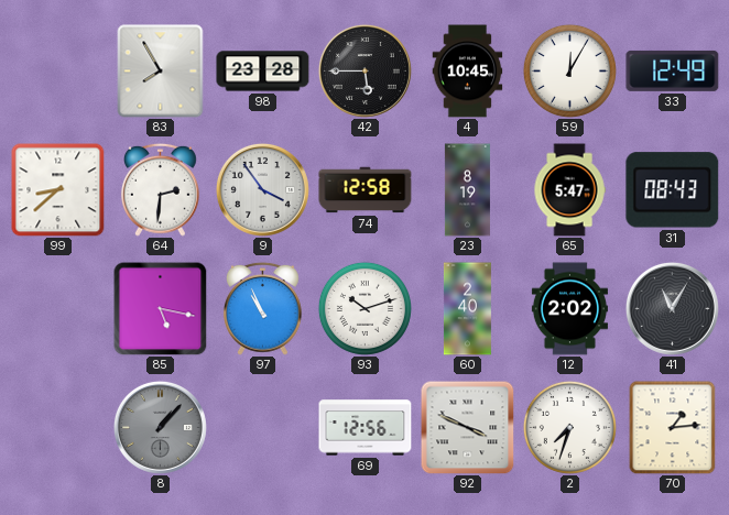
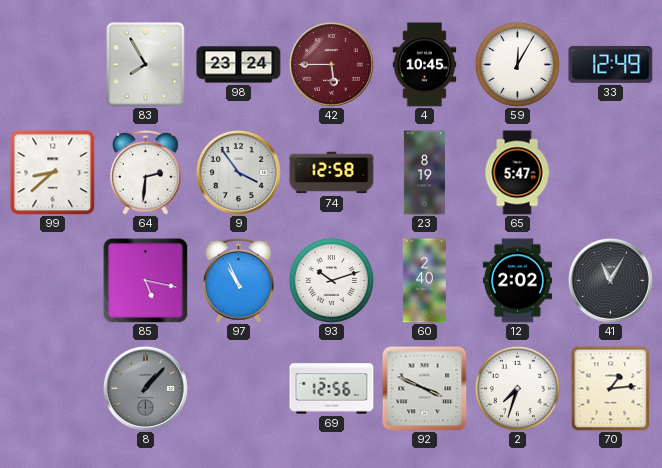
98: 23:28 -> 23:24 (239, 65)
42 dial: black -> burgundy (331, 64)
31: 08:43 -> none (673, 190)
